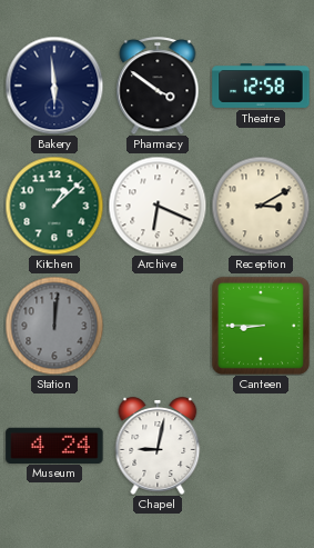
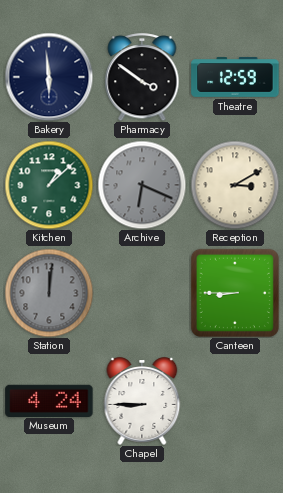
Theatre: 12:58 -> 12:59 (235, 77)
Archive dial: white -> grey (142, 185)
Chapel: 9:02 -> 8:45 (142, 401)
